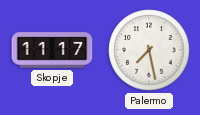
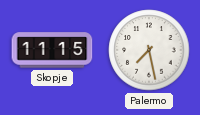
Skopje: 11:17 -> 11:15 (52, 50)
